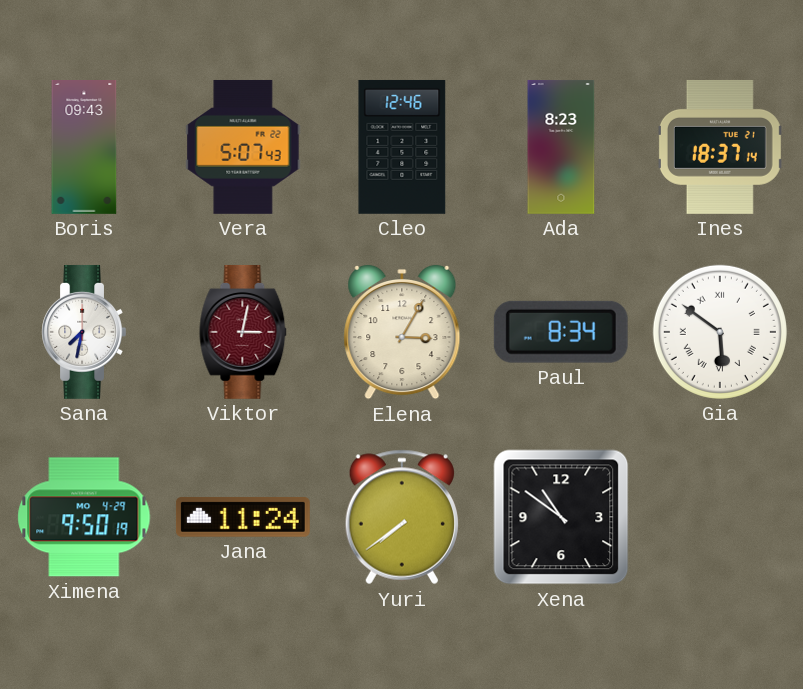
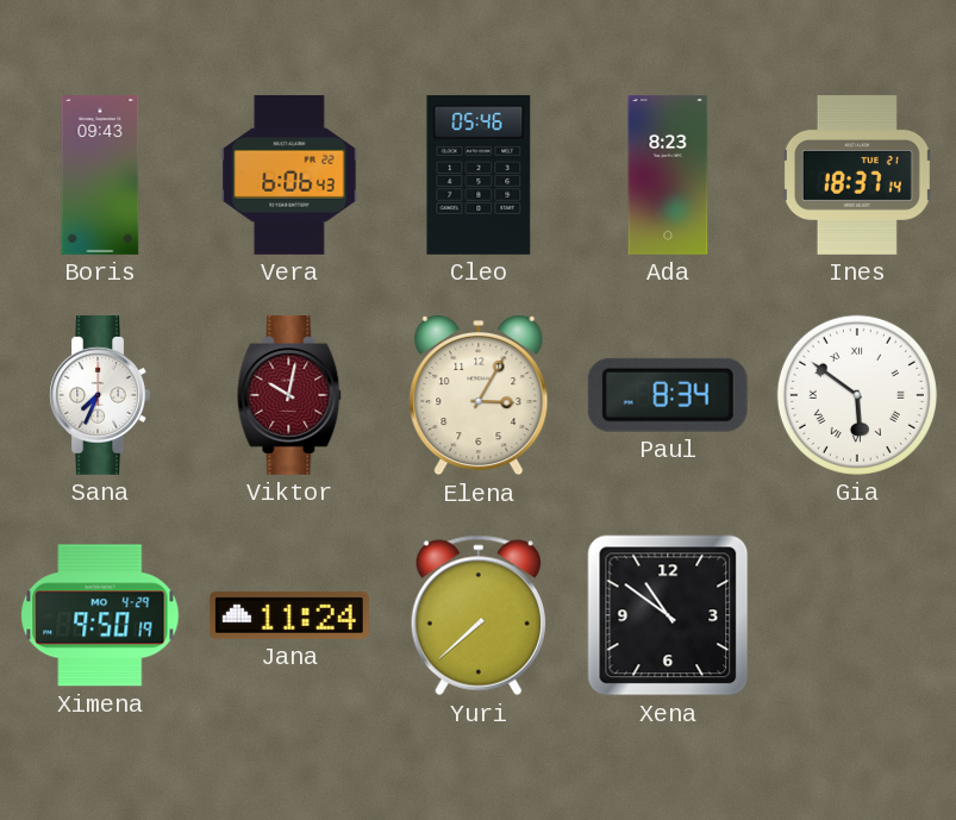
Vera: 5:07 -> 6:06 (289, 175)
Cleo: 12:46 -> 05:46 (479, 175)
Sana: 7:32 -> 7:34 (100, 395)
Viktor: 3:02 -> 10:02 (289, 395)
Yuri: 7:39 -> 7:38 (479, 615)
